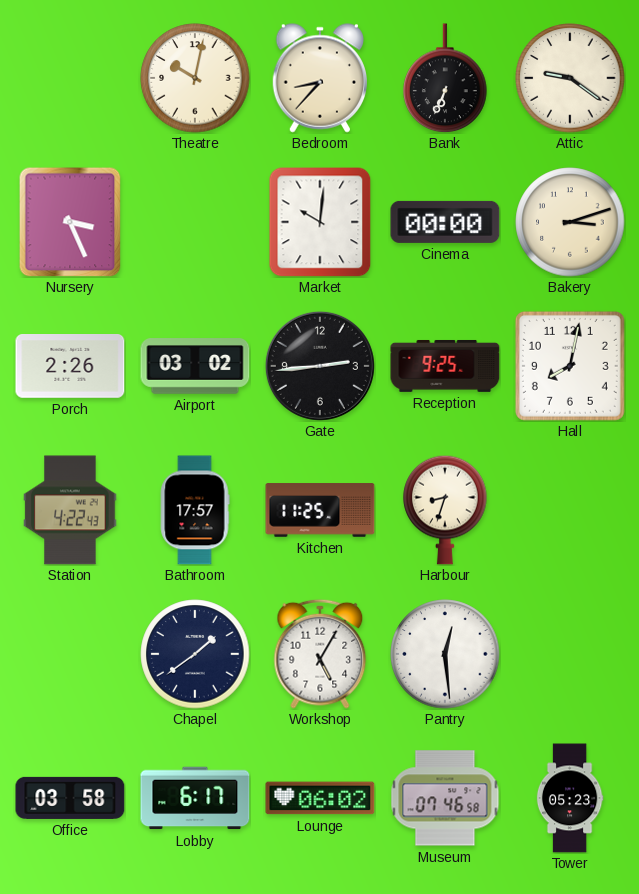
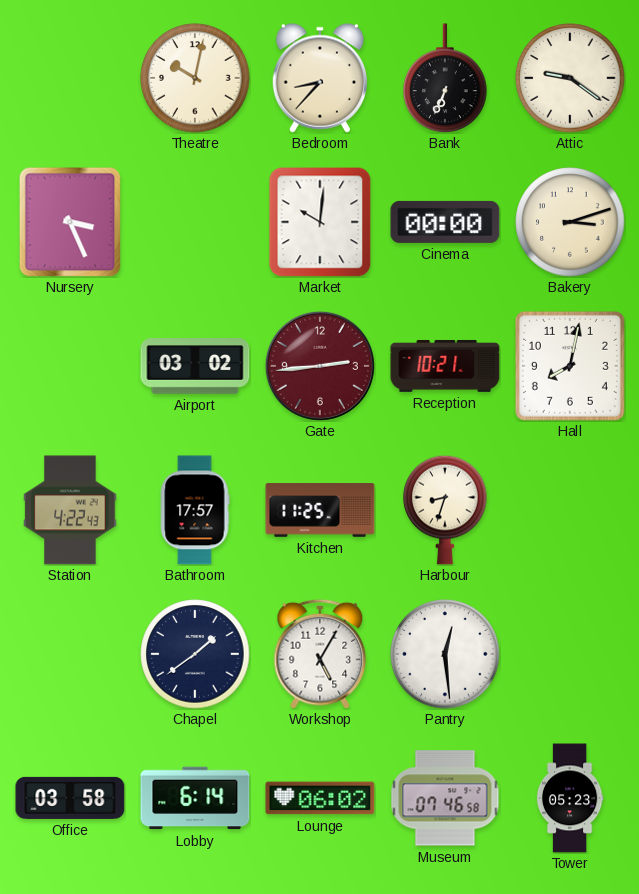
Porch: 2:26 -> none (70, 367)
Gate dial: black -> burgundy (320, 366)
Reception: 9:25 -> 10:21 (445, 366)
Lobby: 6:17 -> 6:14 (195, 798)
